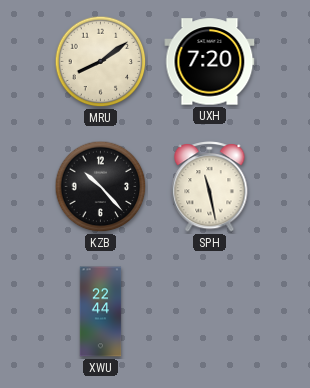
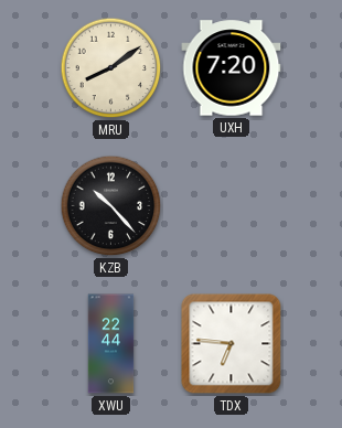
SPH: 11:28 -> none (210, 187)
TDX: none -> 6:46 (232, 344)
